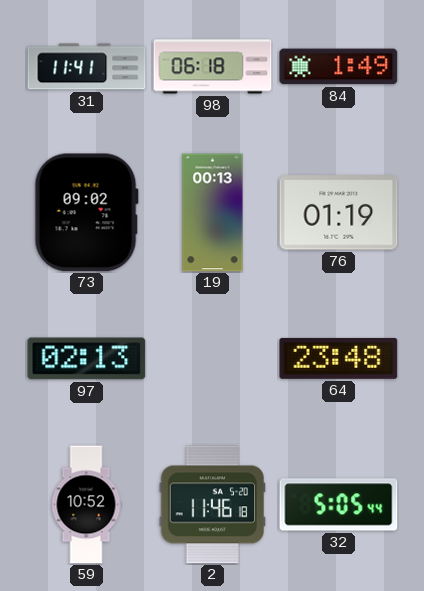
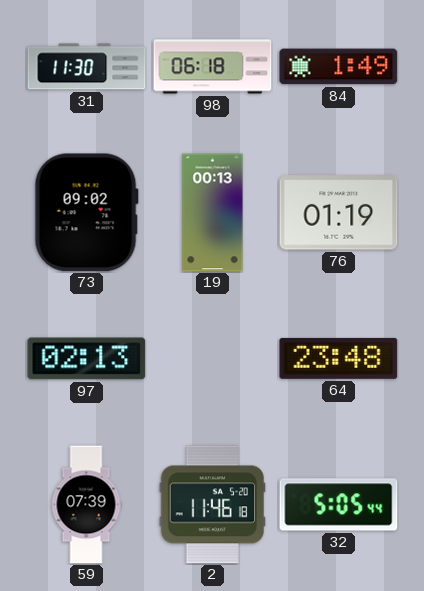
31: 11:41 -> 11:30 (87, 67)
59: 10:52 -> 07:39 (86, 505)
